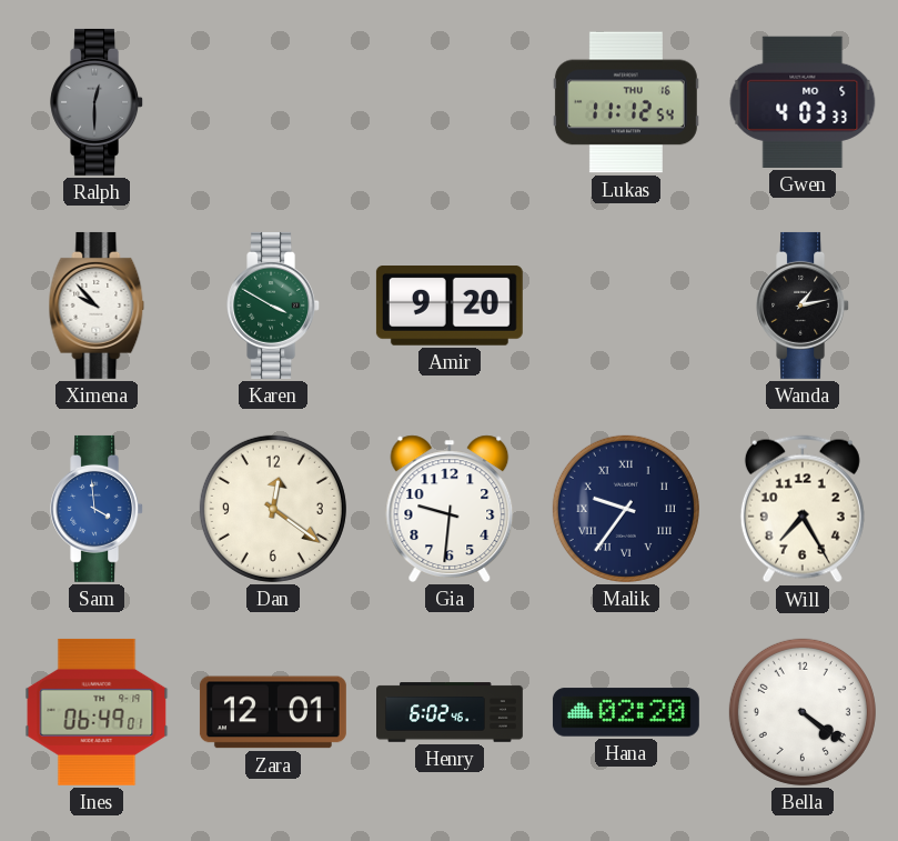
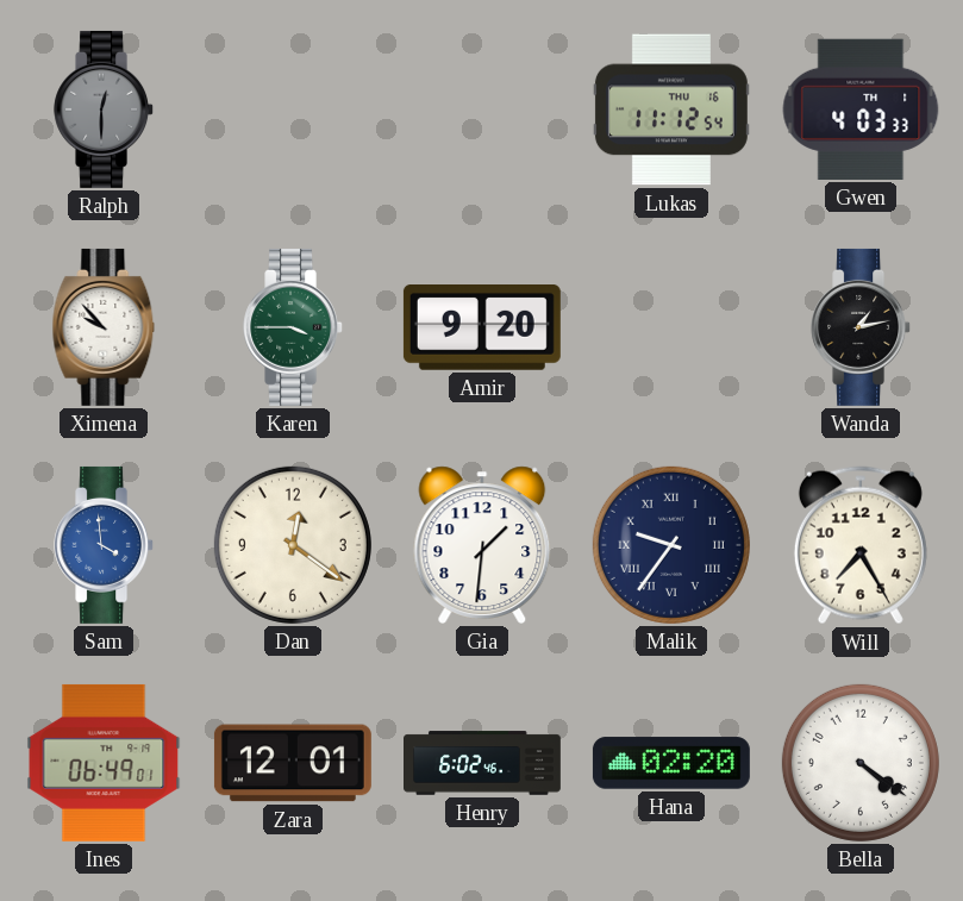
Gwen date: MO 5 -> TH 1 (861, 110)
Karen: 3:50 -> 3:45 (294, 327)
Gia: 9:31 -> 1:31 (482, 545)
